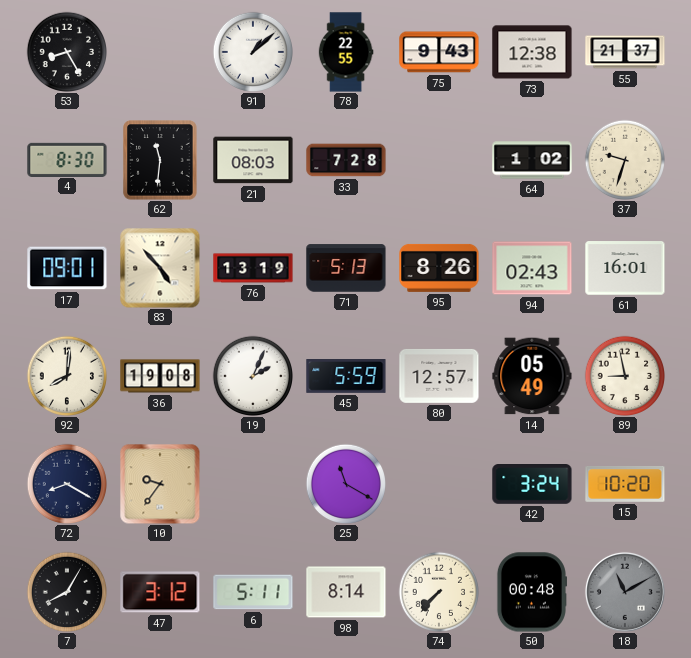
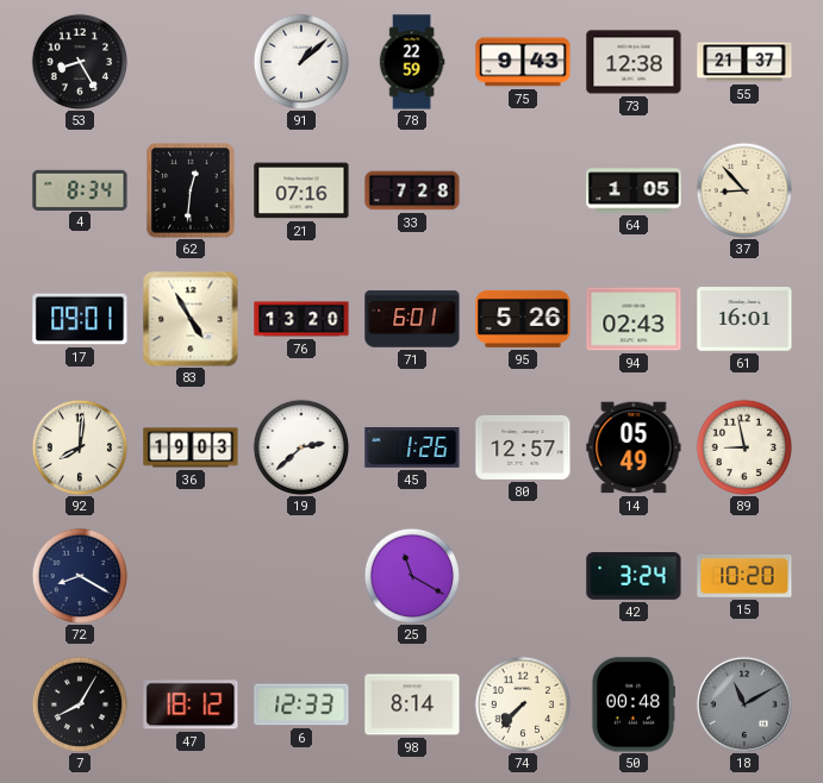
78: 22:55 -> 22:59 (412, 62)
4: 8:30 -> 8:34 (80, 189)
62: 11:31 -> 12:31 (191, 190)
21: 08:03 -> 07:16 (301, 190)
64: 1:02 -> 1:05 (634, 190)
37: 9:33 -> 8:53 (743, 189)
83: 4:53 -> 4:55 (191, 319)
76: 13:19 -> 13:20 (301, 319)
71: 5:13 -> 6:01 (412, 319)
95: 8:26 -> 5:26 (523, 319)
36: 19:08 -> 19:03 (191, 447)
19: 2:04 -> 2:38 (300, 446)
45: 5:59 -> 1:26 (412, 449)
10: 9:36 -> none (160, 484)
47: 3:12 -> 18:12 (191, 704)
6: 5:11 -> 12:33 (301, 704)
